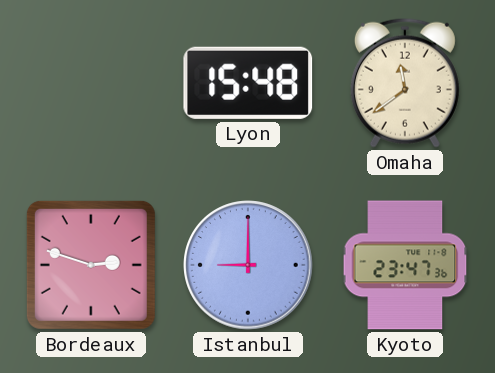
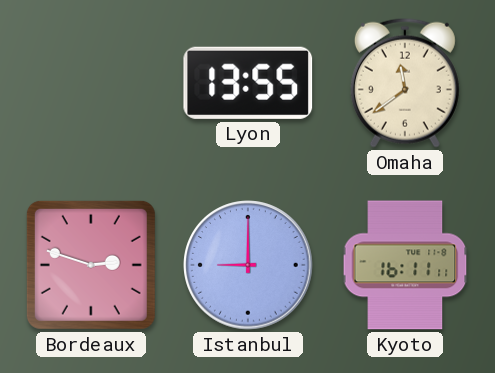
Lyon: 15:48 -> 13:55 (248, 83)
Kyoto: 23:47 -> 16:11 (405, 265)
